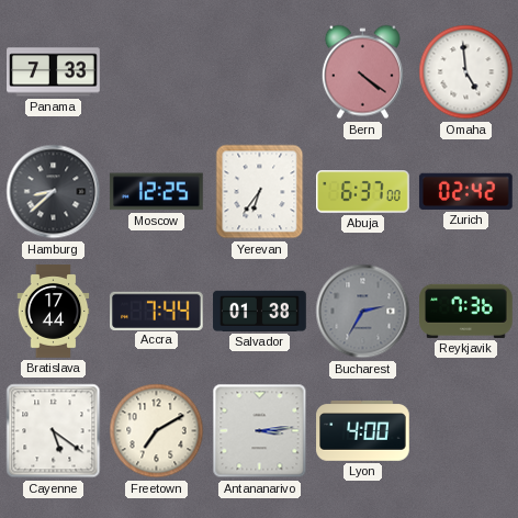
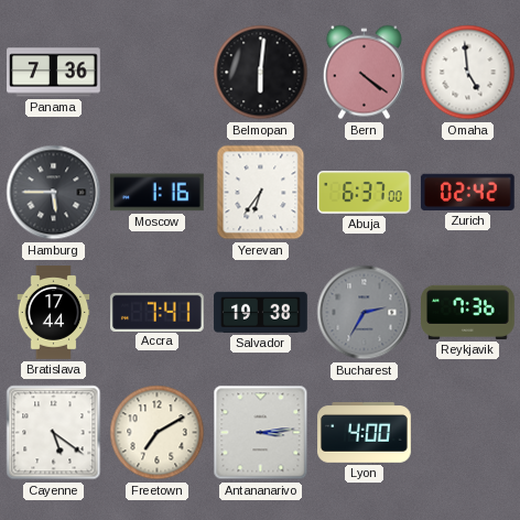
Panama: 7:33 -> 7:36 (54, 73)
Belmopan: none -> 6:01 (261, 73)
Hamburg: 8:38 -> 5:45 (54, 193)
Moscow: 12:25 -> 1:16 (156, 193)
Accra: 7:44 -> 7:41 (158, 312)
Salvador: 01:38 -> 19:38 (261, 312)
